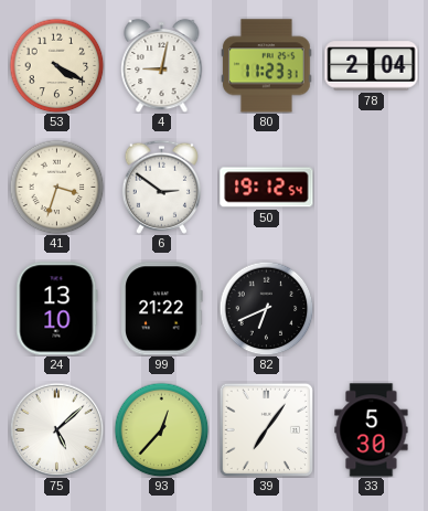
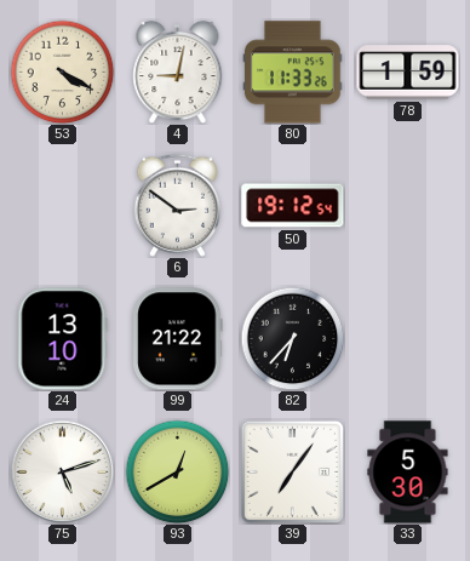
80: 11:23 -> 11:33 (293, 73)
78: 2:04 -> 1:59 (408, 73)
41: 3:33 -> none (56, 187)
82: 6:41 -> 6:37 (292, 338)
75: 5:08 -> 5:12 (62, 471)
93: 12:37 -> 12:40 (177, 471)
